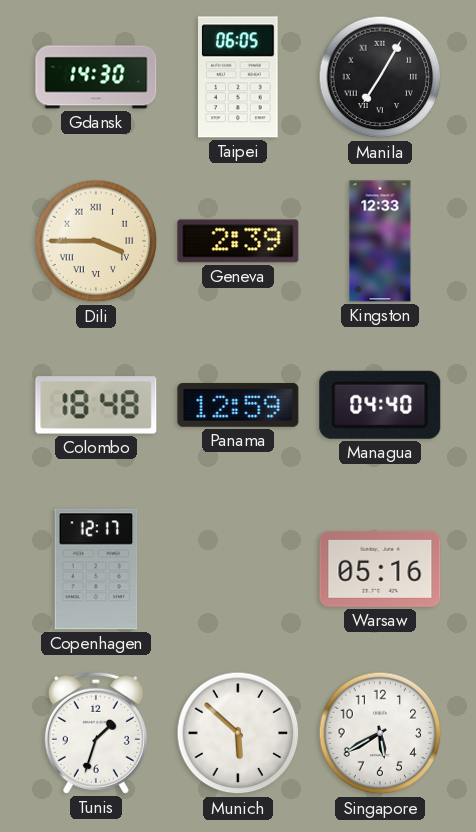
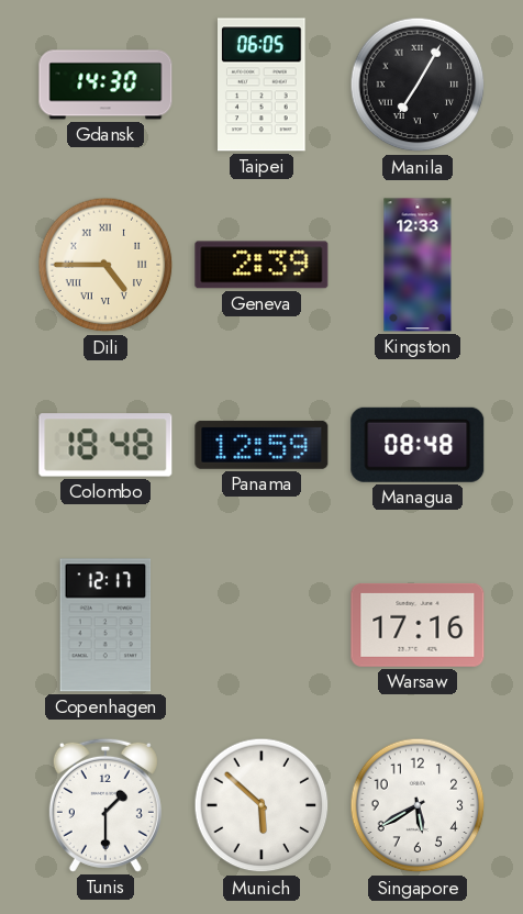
Dili: 3:45 -> 4:45 (105, 265)
Managua: 04:40 -> 08:48 (418, 445)
Warsaw: 05:16 -> 17:16 (418, 625)
Tunis: 1:33 -> 1:30 (105, 805)
